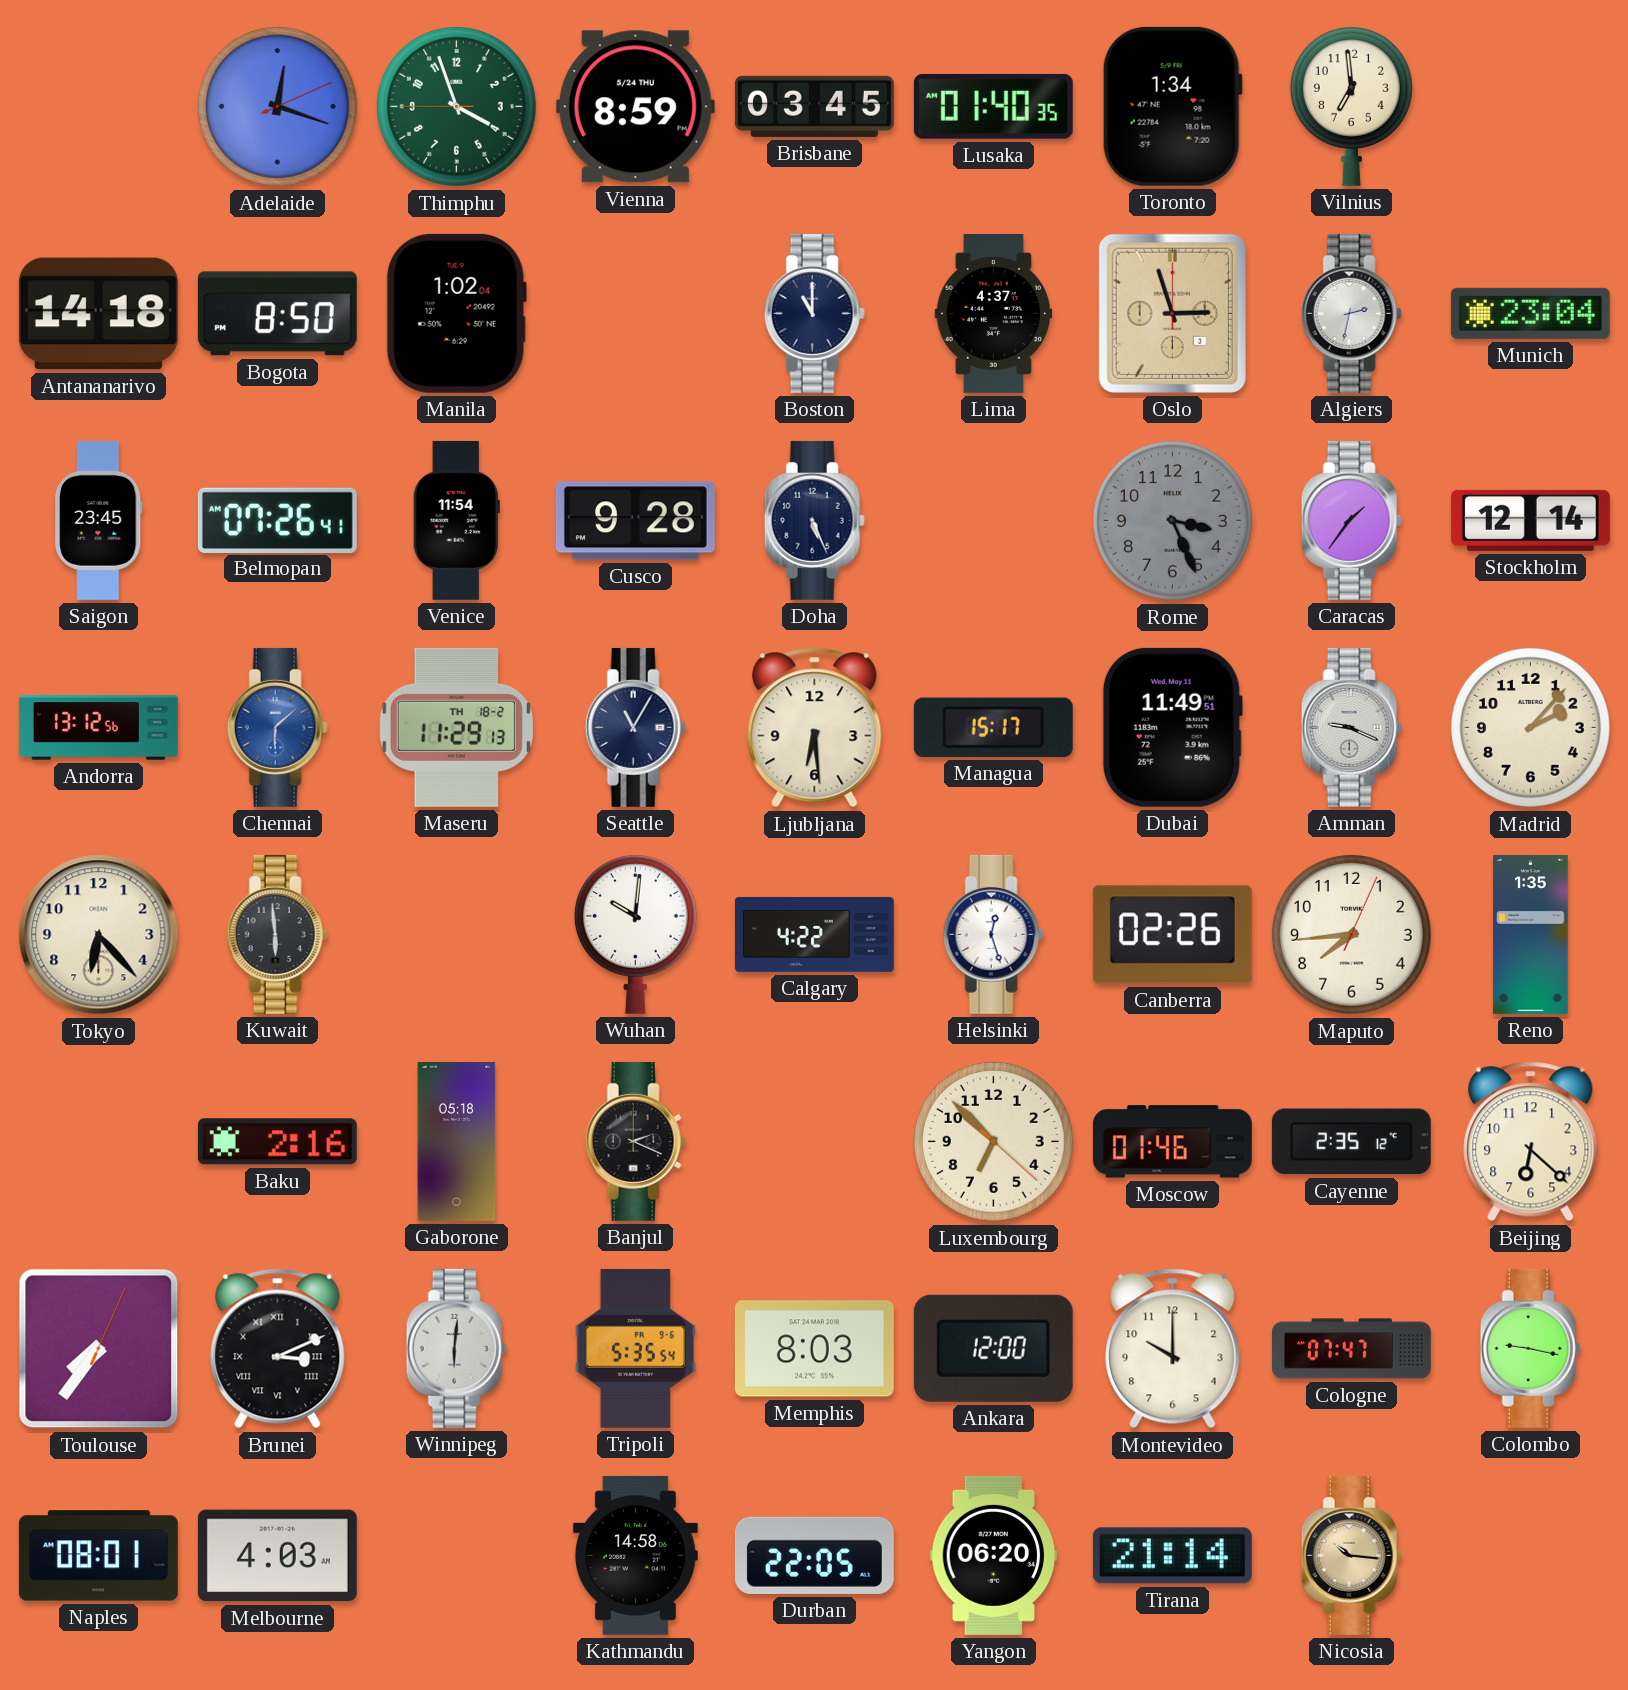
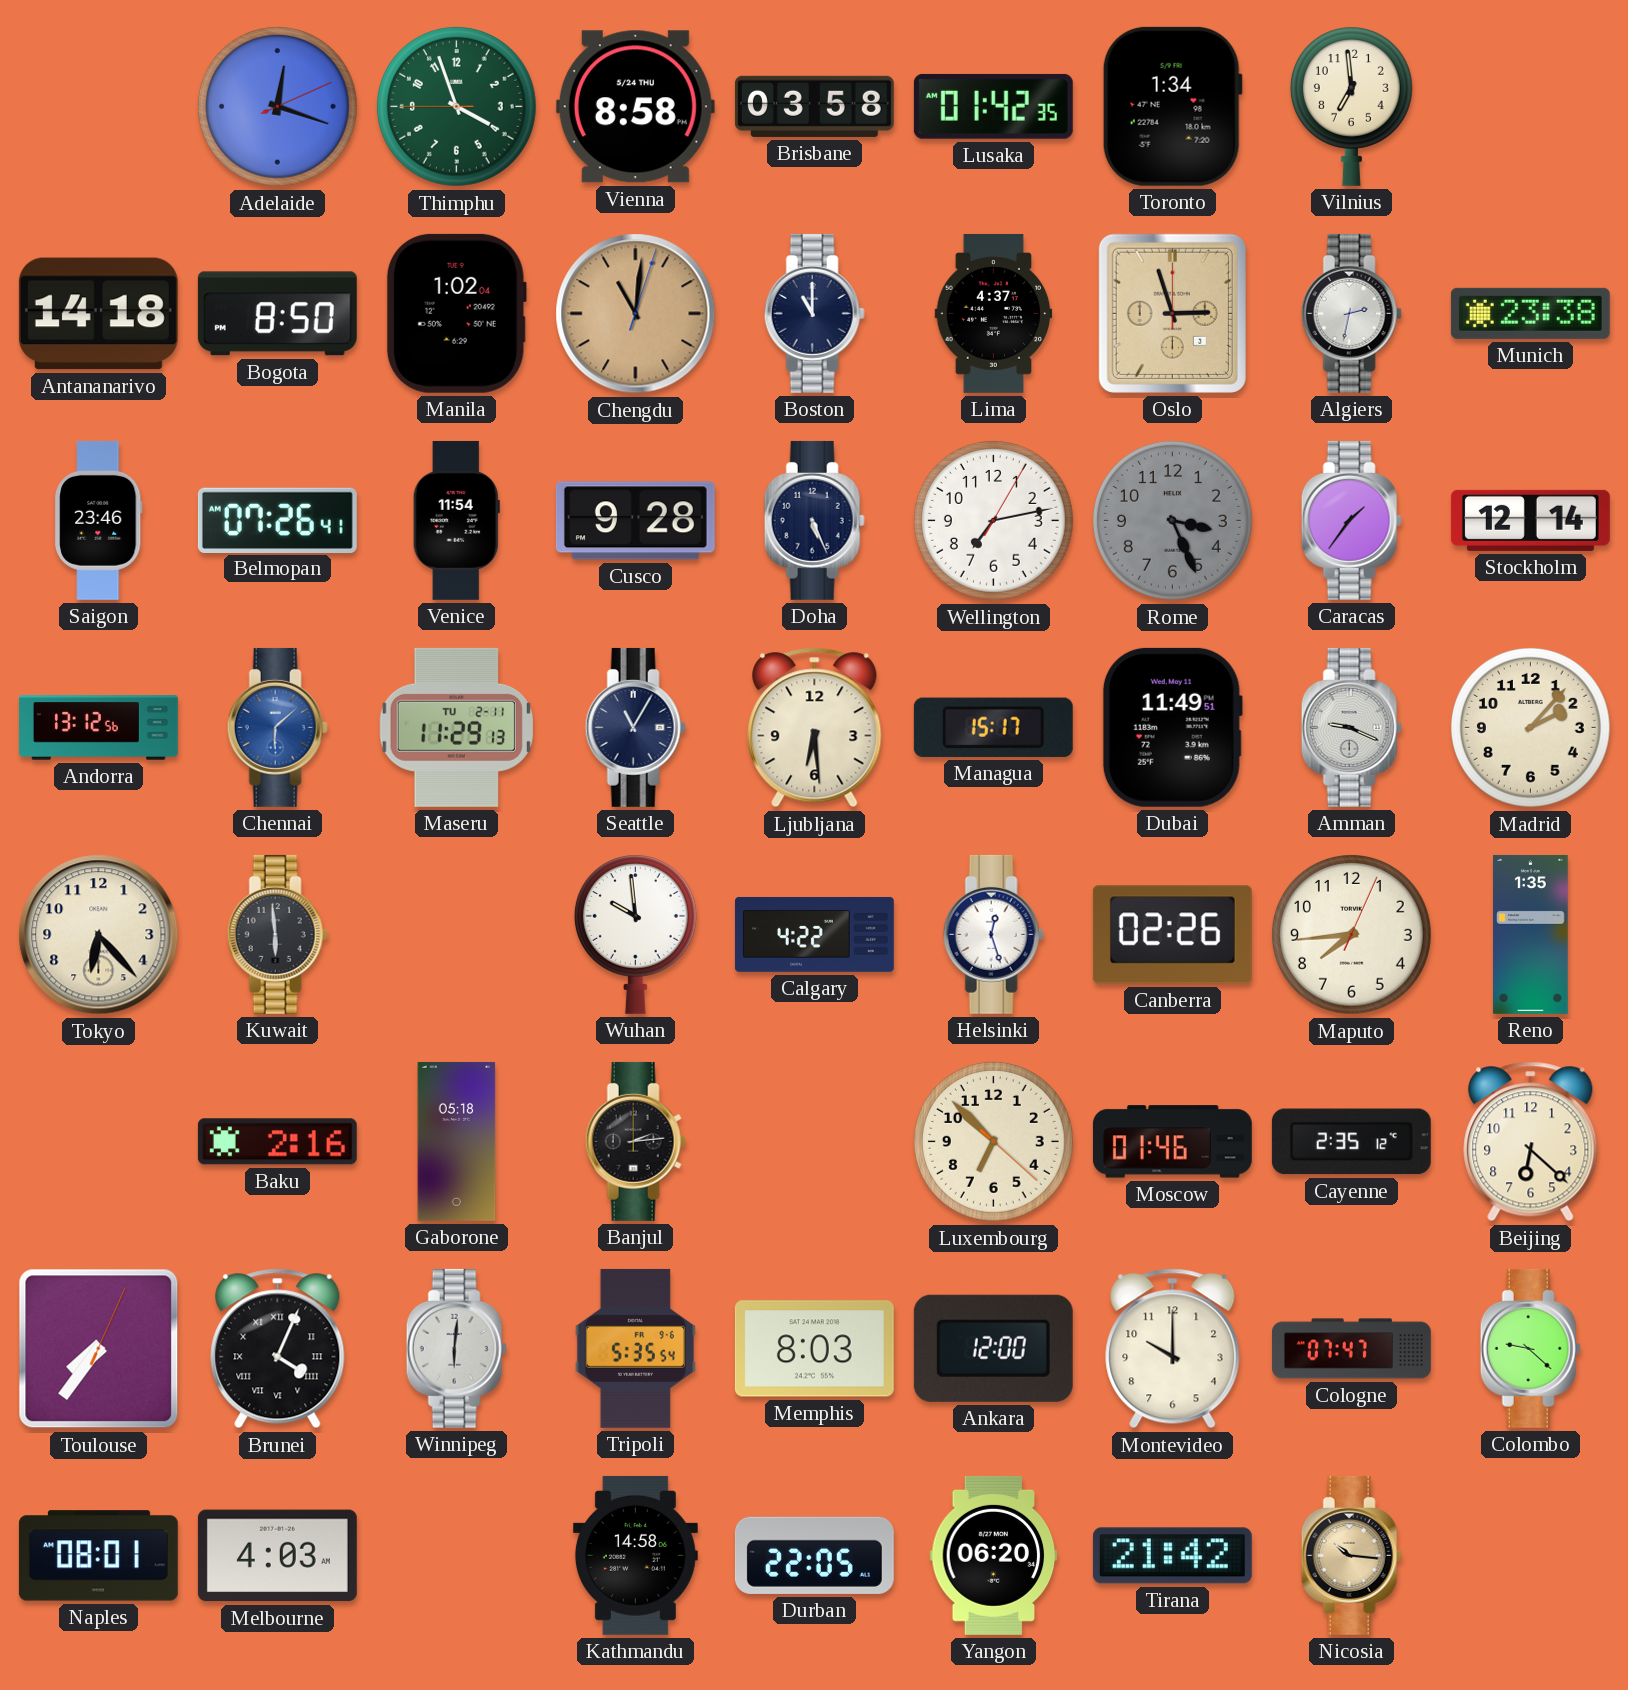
Vienna: 8:59 -> 8:58 (635, 107)
Brisbane: 03:45 -> 03:58 (814, 106)
Lusaka: 01:40 -> 01:42 (993, 106)
Chengdu: none -> 11:01 (636, 314)
Munich: 23:04 -> 23:38 (1530, 313)
Saigon: 23:45 -> 23:46 (99, 520)
Wellington: none -> 7:13 (993, 520)
Maseru date: TH 18-2 -> TU 2-11 (456, 727)
Wuhan: 10:01 -> 9:59 (635, 934)
Banjul: 2:19 -> 2:14 (635, 1141)
Brunei: 3:11 -> 4:04 (278, 1349)
Colombo: 9:17 -> 9:22 (1530, 1348)
Tirana: 21:14 -> 21:42 (1172, 1556)
